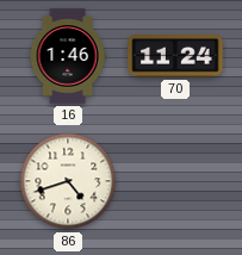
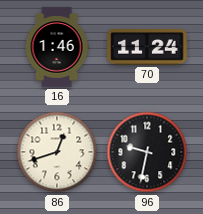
86: 4:42 -> 12:42 (57, 152)
96: none -> 9:32 (147, 152)
